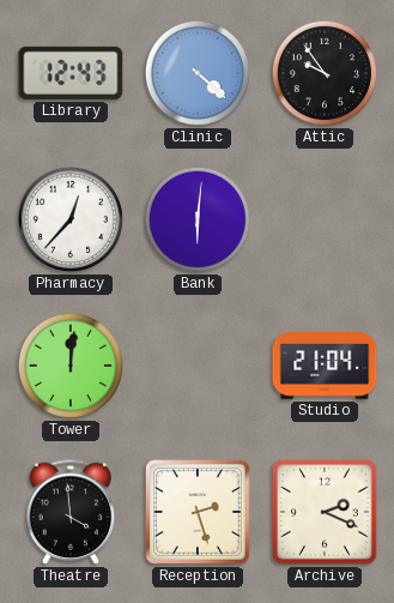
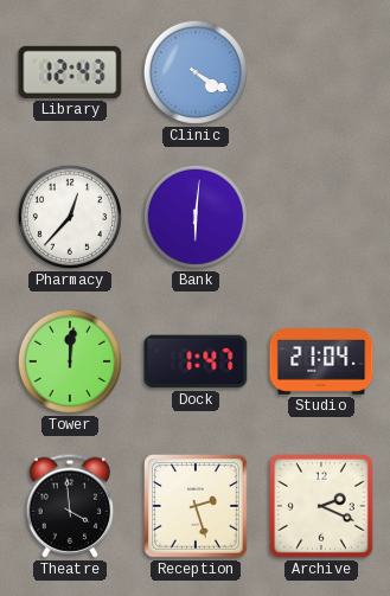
Clinic: 4:22 -> 4:20 (196, 72)
Attic: 9:54 -> none (325, 73)
Dock: none -> 1:47 (196, 361)
